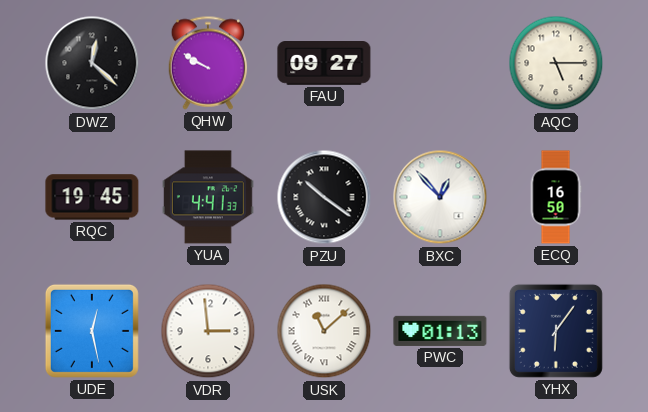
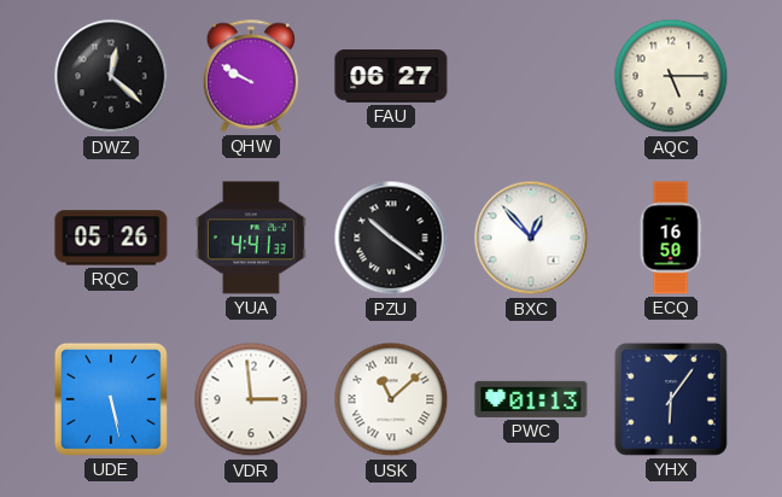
FAU: 09:27 -> 06:27 (391, 77)
RQC: 19:45 -> 05:26 (111, 238)
UDE: 12:28 -> 5:28 (111, 399)
